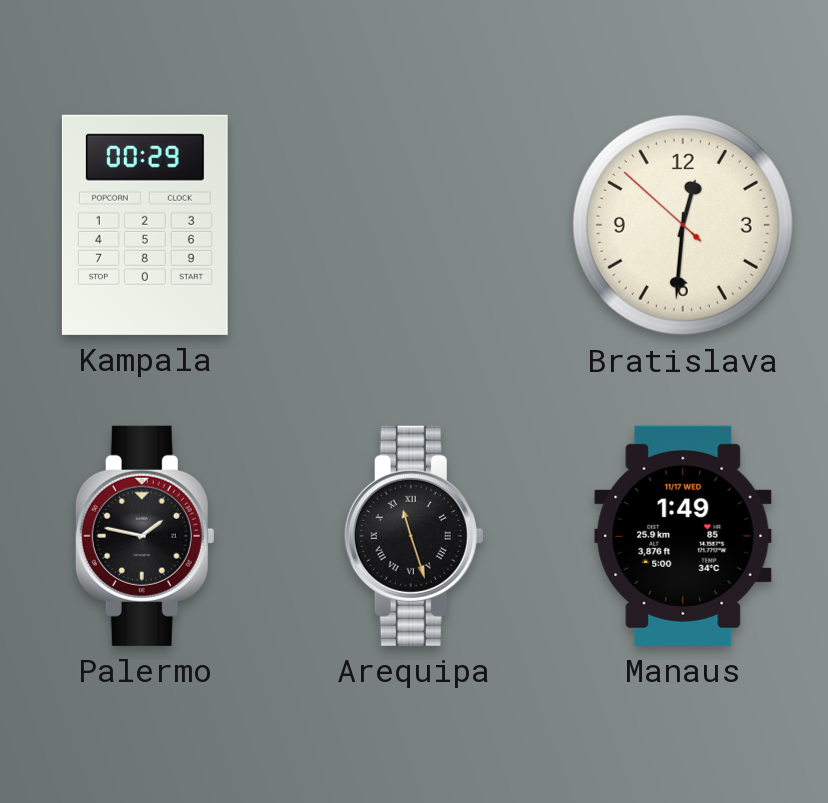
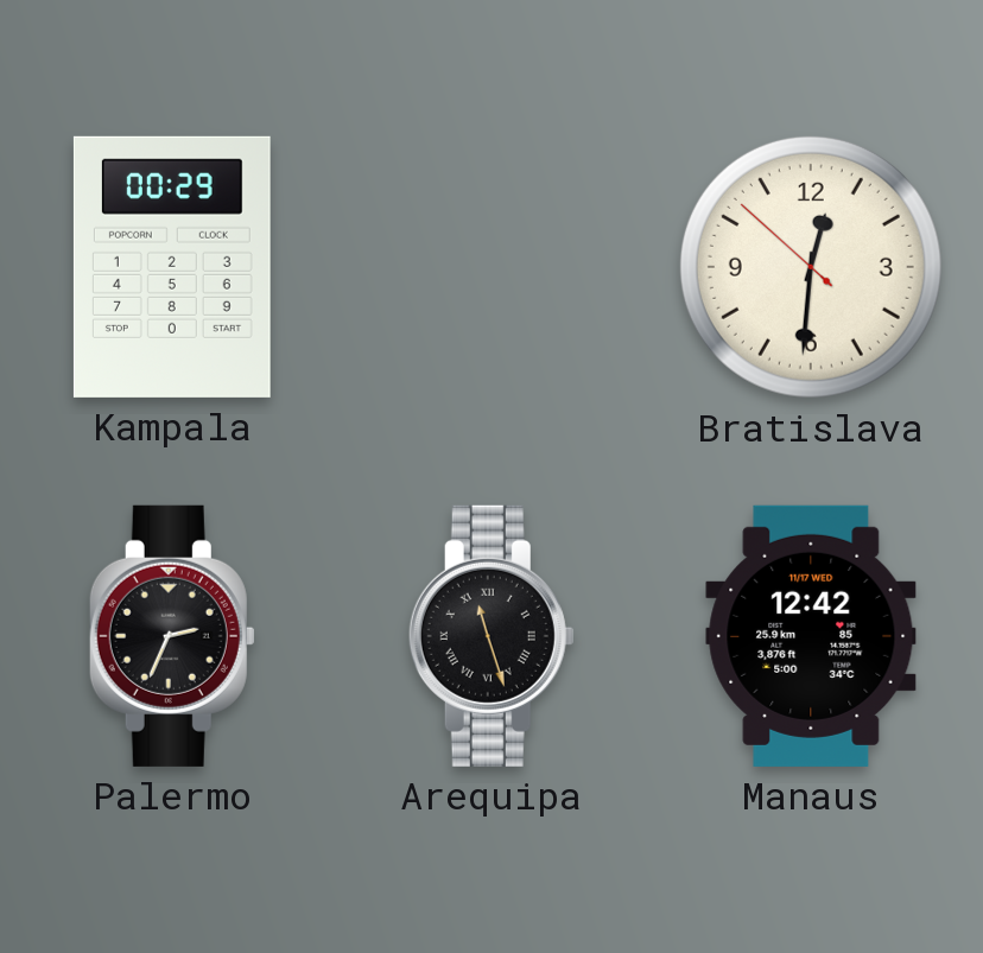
Palermo: 1:47 -> 2:34 (172, 636)
Manaus: 1:49 -> 12:42 (811, 636)
